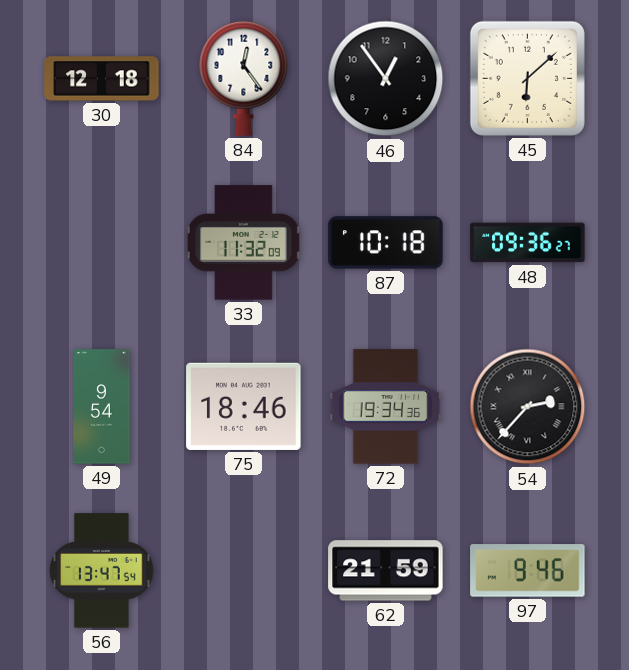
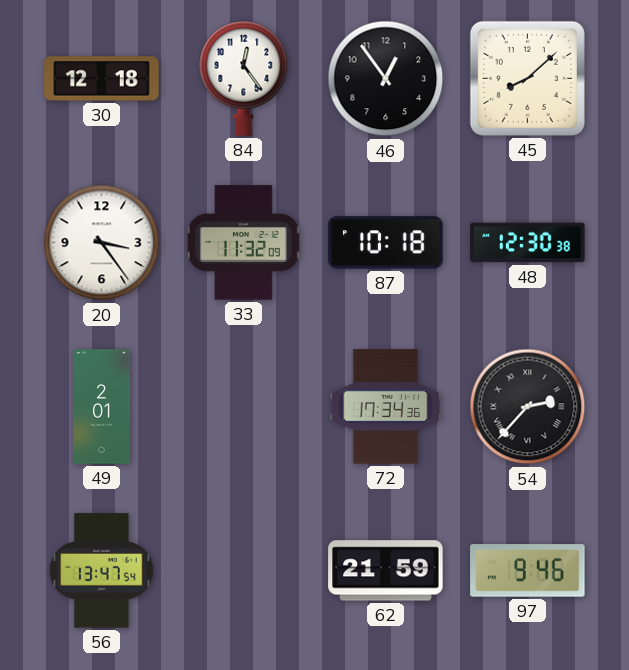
45: 6:08 -> 8:08 (527, 78)
20: none -> 3:24 (102, 243)
48: 09:36 -> 12:30 (528, 243)
49: 9:54 -> 2:01 (102, 407)
75: 18:46 -> none (244, 406)
72: 19:34 -> 17:34 (386, 407)
